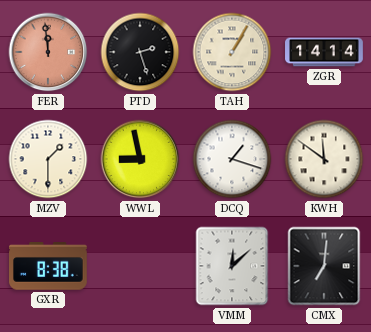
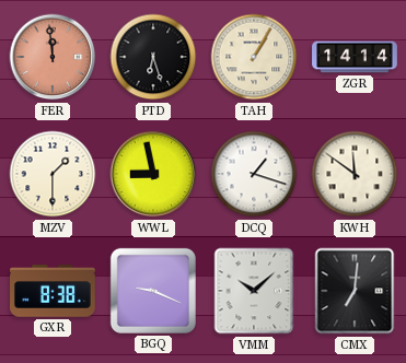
PTD: 2:27 -> 6:27 (153, 57)
BGQ: none -> 9:19 (153, 291)
VMM: 12:08 -> 10:08 (254, 291)
